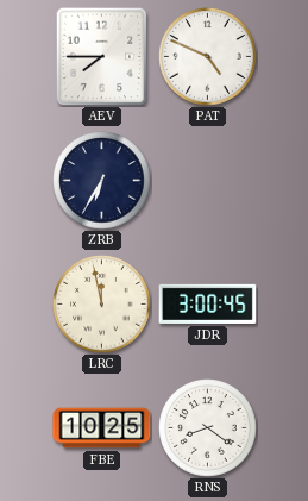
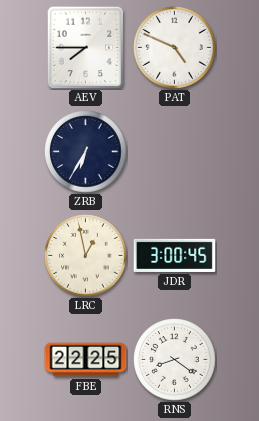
LRC: 11:58 -> 12:58 (86, 256)
FBE: 10:25 -> 22:25 (86, 360)
